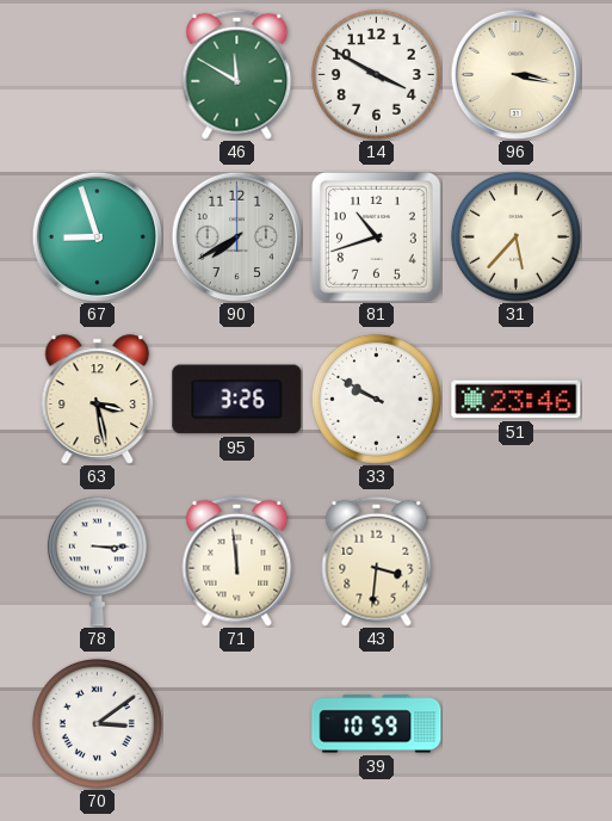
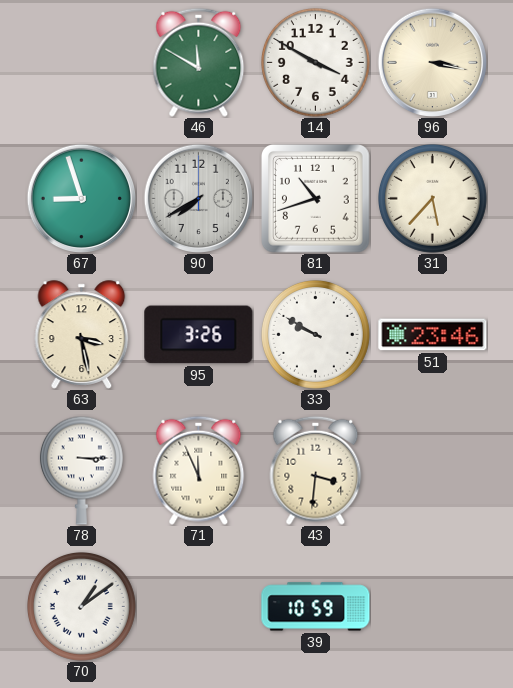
71: 11:59 -> 11:56 (199, 470)
70: 3:09 -> 1:09 (81, 606)
